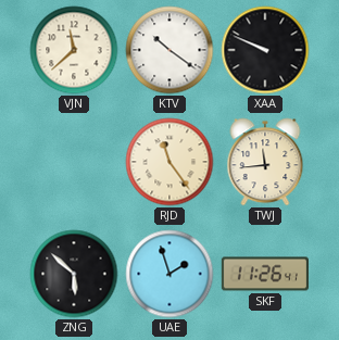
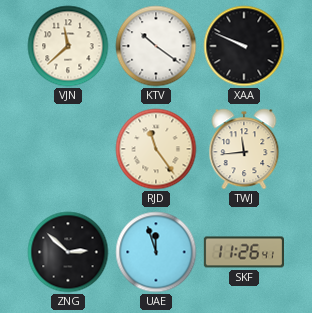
ZNG: 5:52 -> 2:52 (68, 252)
UAE: 1:57 -> 11:57 (156, 252)
